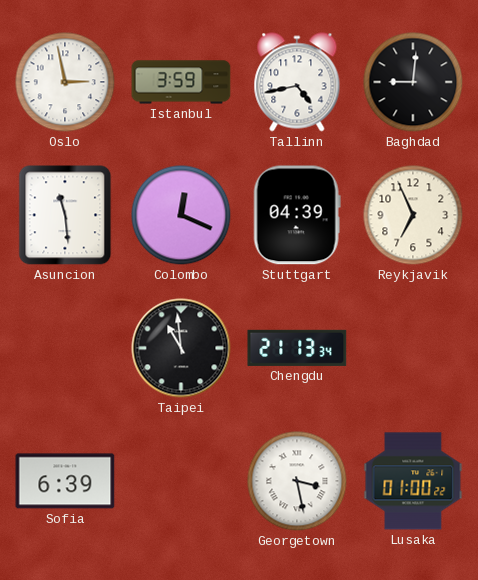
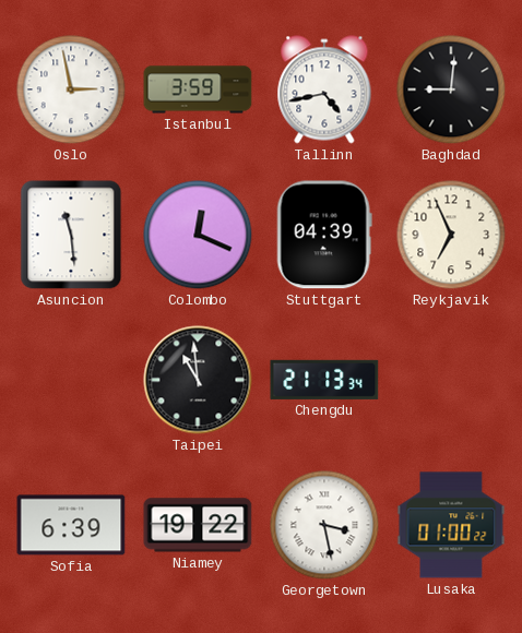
Niamey: none -> 19:22 (198, 525)
